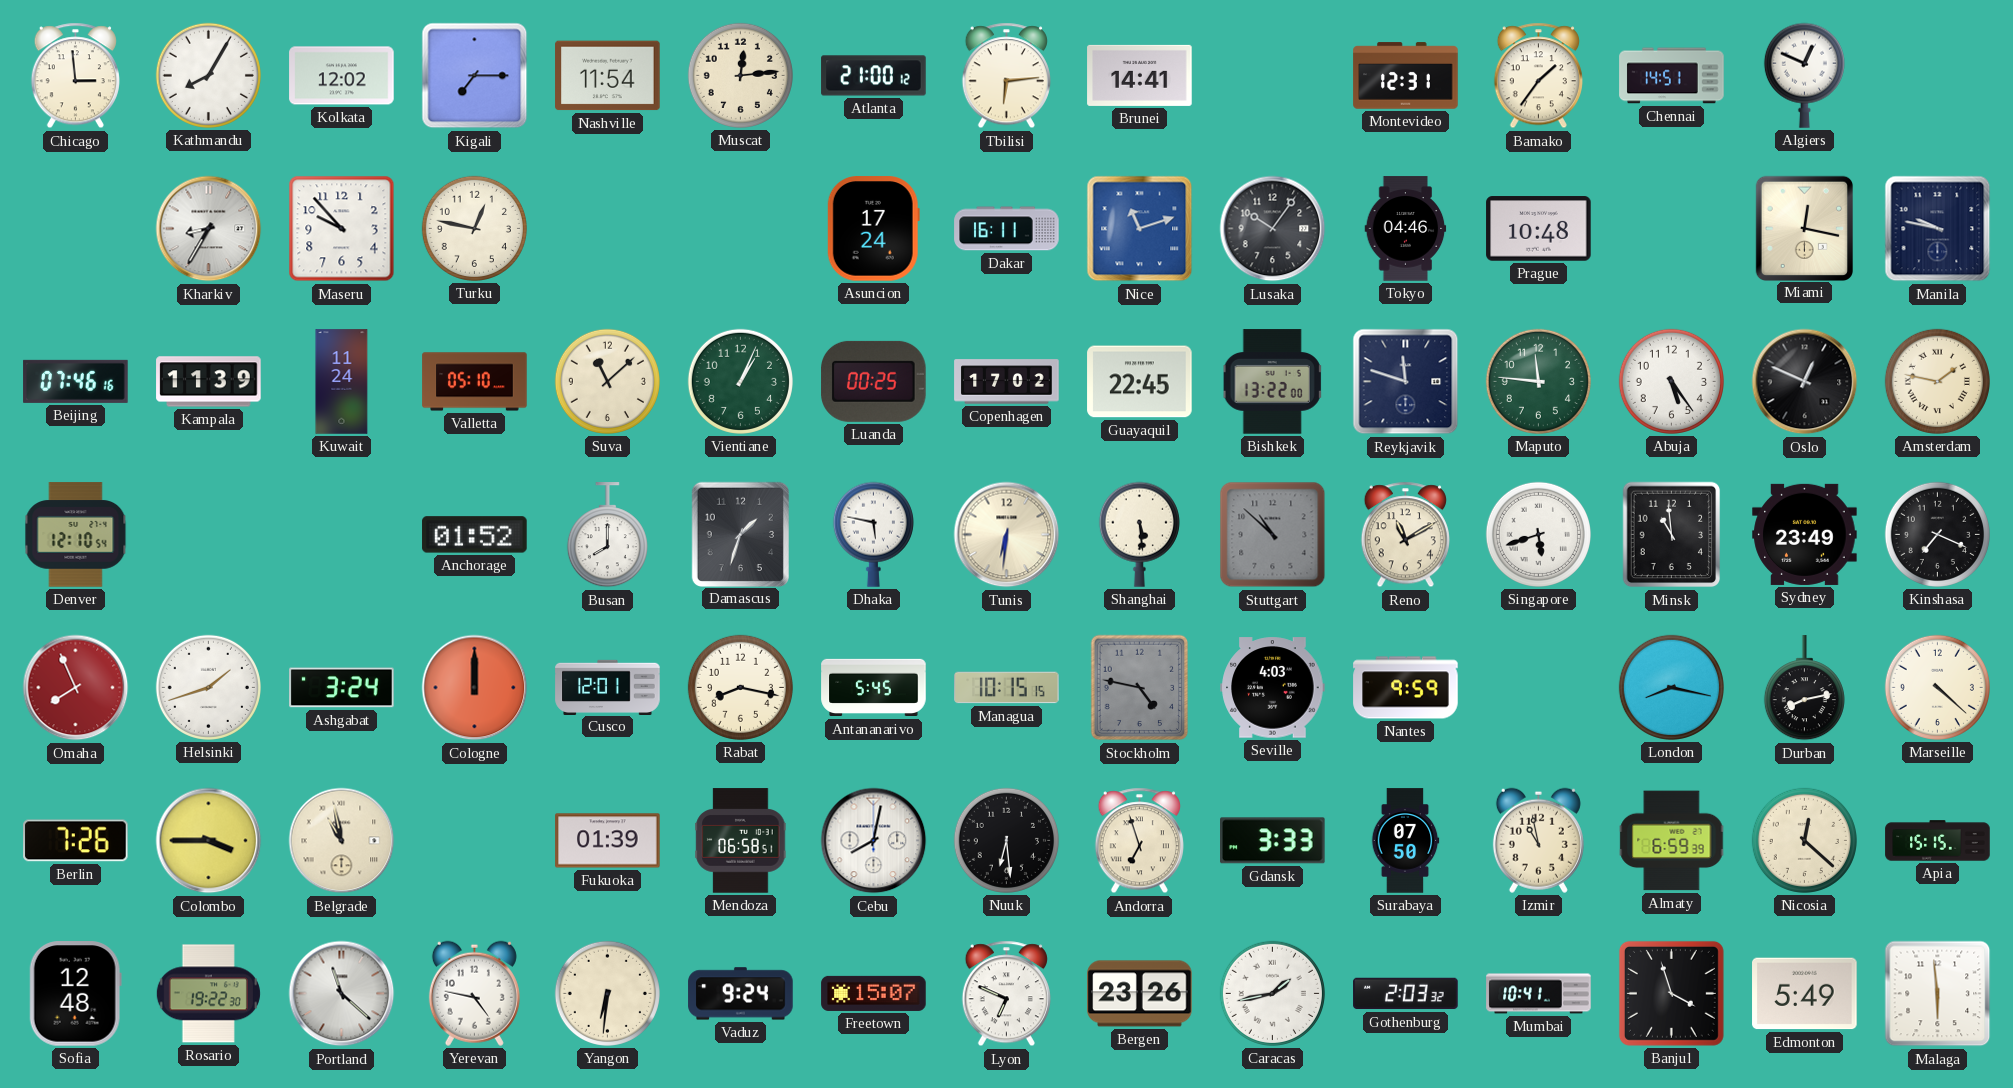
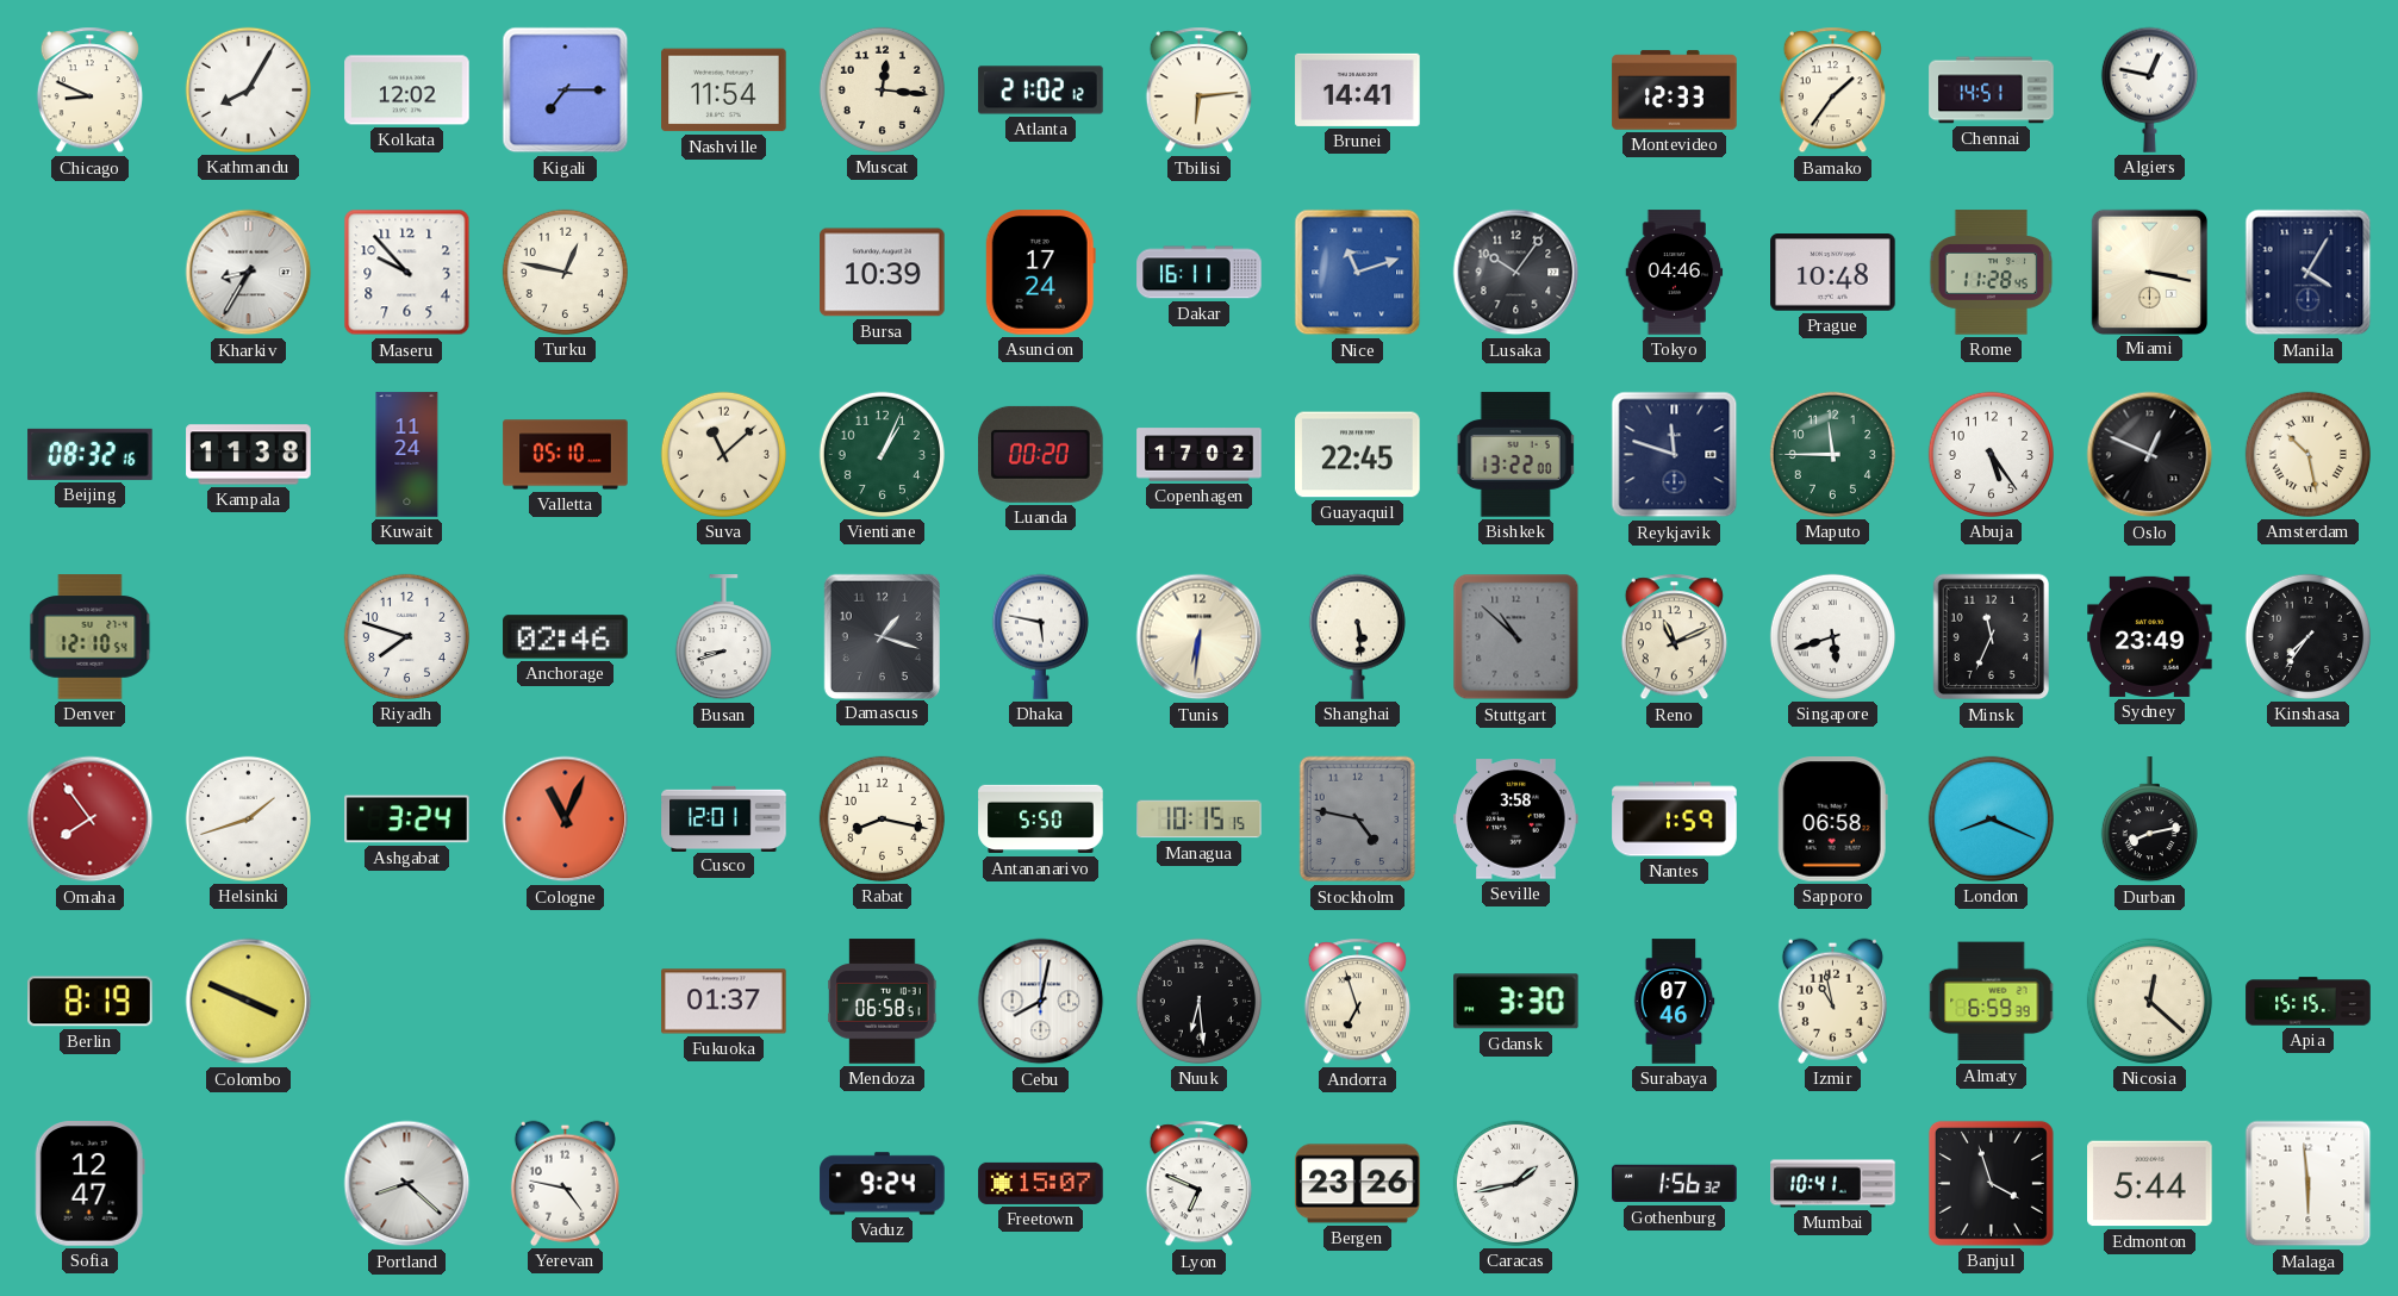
Chicago: 2:59 -> 8:49 (89, 91)
Muscat: 12:14 -> 12:16 (882, 89)
Atlanta: 21:00 -> 21:02 (1041, 91)
Montevideo: 12:31 -> 12:33 (1675, 91)
Algiers: 12:49 -> 12:47 (2149, 89)
Bursa: none -> 10:39 (883, 273)
Rome: none -> 11:28 (1992, 273)
Miami: 12:17 -> 3:17 (2149, 272)
Manila: 9:47 -> 4:05 (2309, 273)
Beijing: 07:46 -> 08:32 (91, 454)
Kampala: 11:39 -> 11:38 (249, 455)
Luanda: 00:25 -> 00:20 (1041, 454)
Maputo: 11:46 -> 11:45 (1832, 454)
Amsterdam: 1:47 -> 10:28 (2307, 454)
Riyadh: none -> 7:48 (406, 636)
Anchorage: 01:52 -> 02:46 (566, 637)
Busan: 8:00 -> 8:42 (723, 637)
Damascus: 1:33 -> 1:18 (882, 636)
Reno: 11:10 -> 11:11 (1674, 637)
Minsk: 10:59 -> 11:34 (1992, 637)
Kinshasa: 7:19 -> 7:36 (2307, 636)
Omaha: 7:56 -> 7:54 (91, 820)
Cologne: 12:00 -> 11:04 (566, 820)
Antananarivo: 5:45 -> 5:50 (1041, 820)
Seville: 4:03 -> 3:58 (1516, 820)
Nantes: 9:59 -> 1:59 (1675, 820)
Sapporo: none -> 06:58 (1832, 820)
London: 8:17 -> 8:19 (1991, 818)
Marseille: 4:22 -> none (1937, 687)
Berlin: 7:26 -> 8:19 (91, 1002)
Colombo: 3:45 -> 3:49 (249, 1002)
Belgrade: 10:58 -> none (342, 841)
Fukuoka: 01:39 -> 01:37 (724, 1002)
Gdansk: 3:33 -> 3:30 (1516, 1002)
Surabaya: 07:50 -> 07:46 (1674, 1002)
Sofia: 12:48 -> 12:47 (89, 1184)
Rosario: 19:22 -> none (208, 994)
Portland: 11:22 -> 8:22 (407, 1184)
Yangon: 6:31 -> none (607, 993)
Gothenburg: 2:03 -> 1:56 (1675, 1184)
Edmonton: 5:49 -> 5:44 (2150, 1184)
